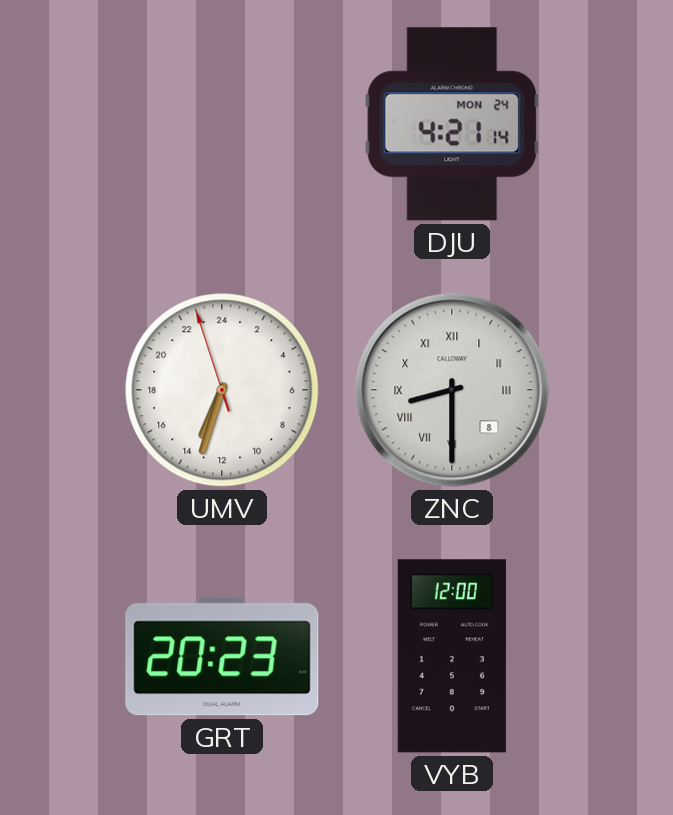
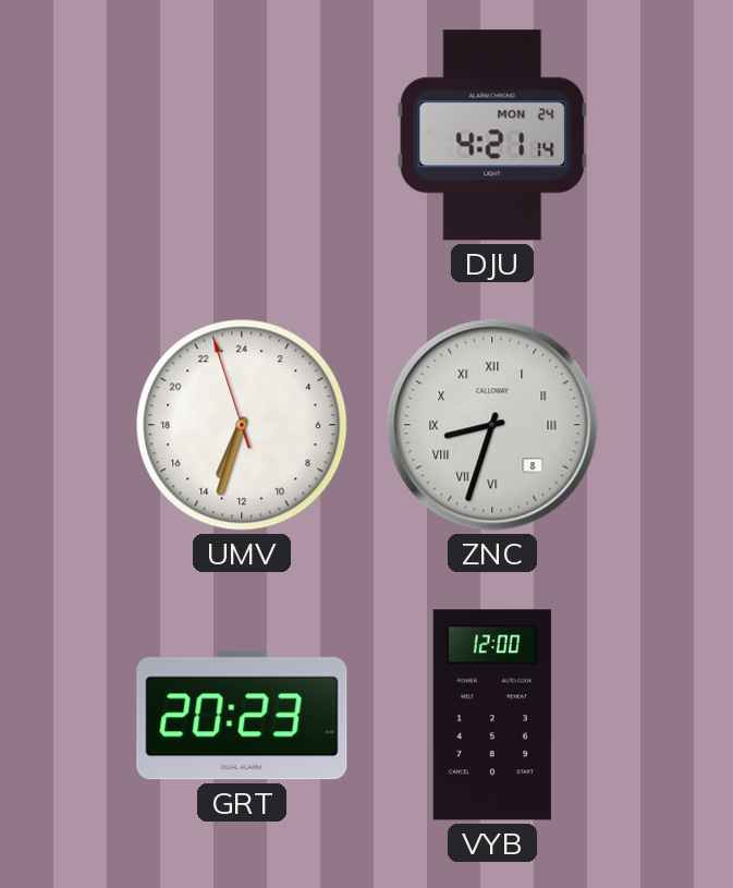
ZNC: 8:30 -> 8:33 (492, 425)
